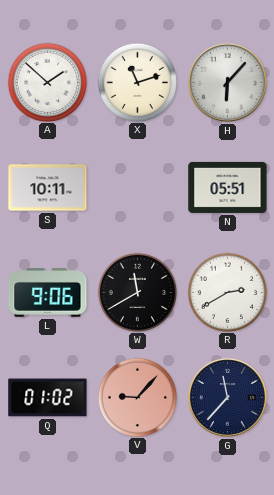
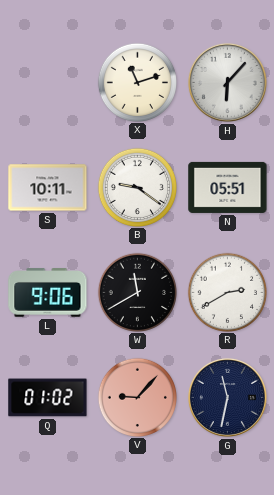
A: 1:52 -> none (47, 82)
B: none -> 9:21 (137, 187)
G: 11:37 -> 11:32 (227, 397)
